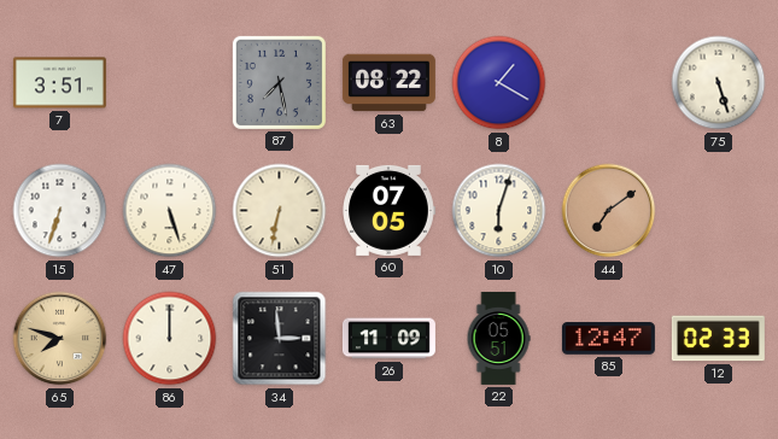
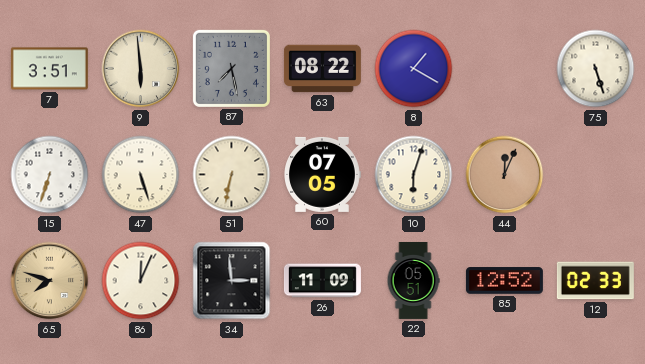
9: none -> 5:59 (141, 69)
44: 7:09 -> 12:04 (505, 175)
86: 12:00 -> 12:04 (141, 281)
85: 12:47 -> 12:52 (504, 281)
